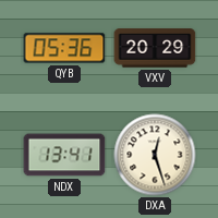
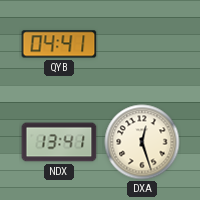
QYB: 05:36 -> 04:41 (59, 44)
VXV: 20:29 -> none (155, 48)
